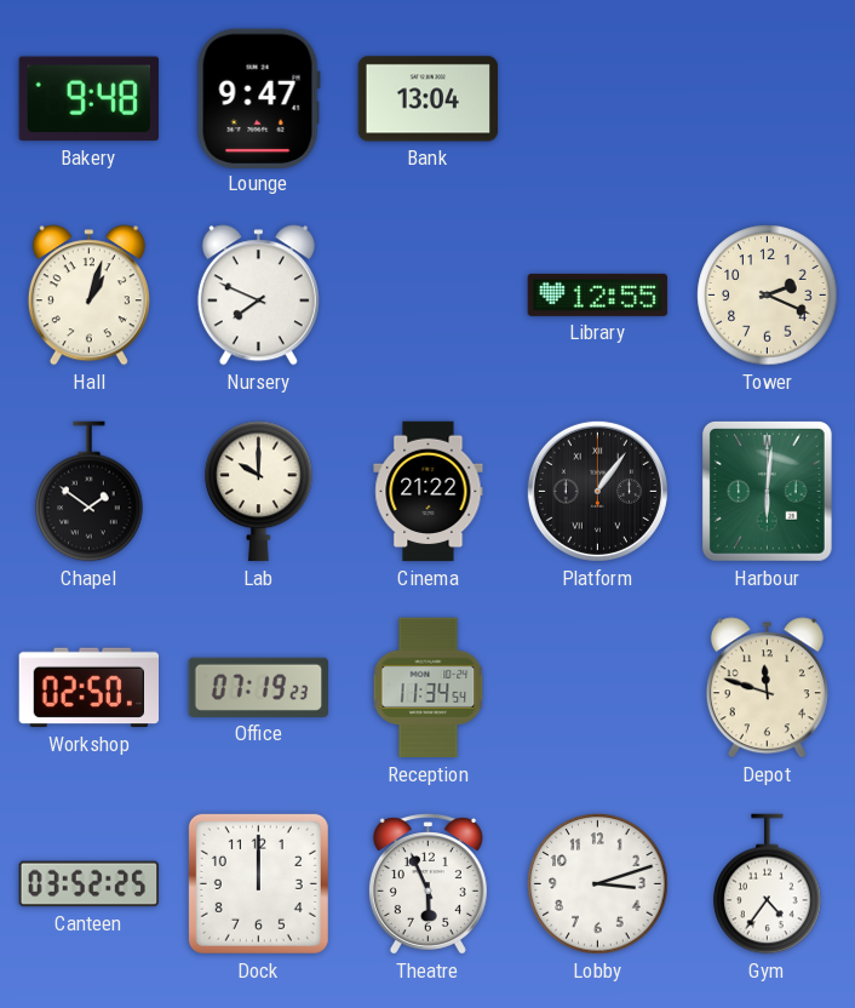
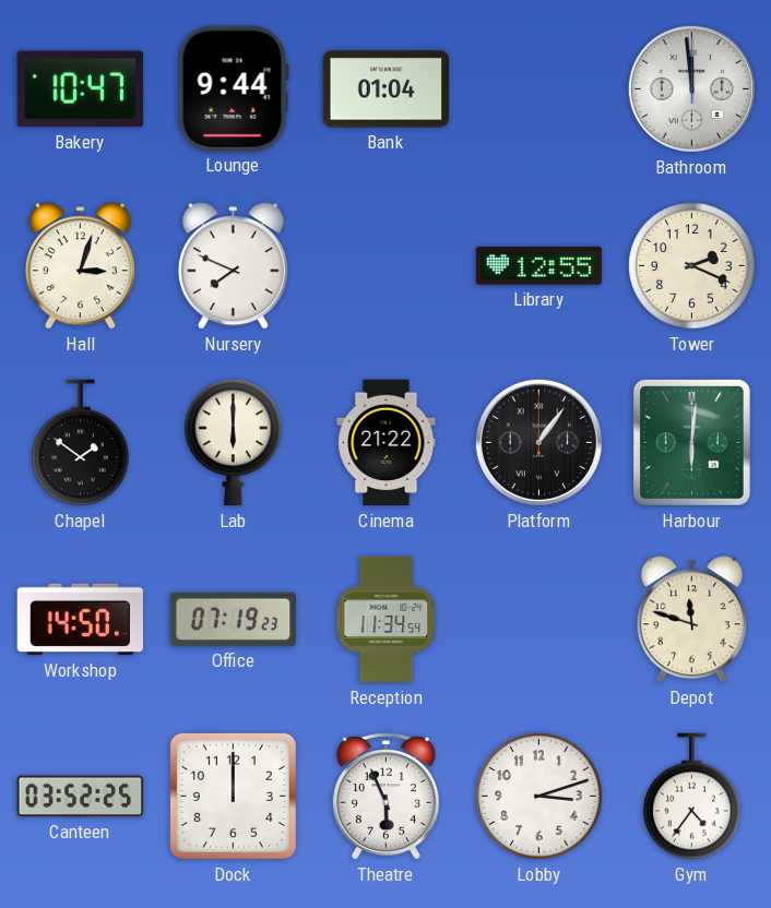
Bakery: 9:48 -> 10:47 (80, 89)
Lounge: 9:47 -> 9:44 (233, 88)
Bank: 13:04 -> 01:04 (387, 89)
Bathroom: none -> 11:59 (691, 88)
Hall: 1:03 -> 3:03 (80, 266)
Lab: 10:00 -> 6:00 (234, 443)
Workshop: 02:50 -> 14:50 (81, 620)
